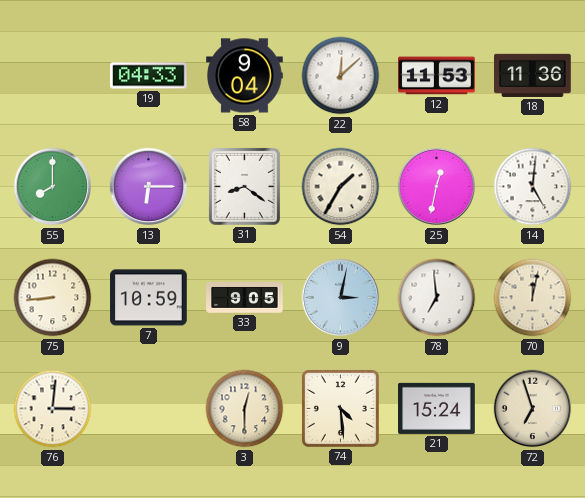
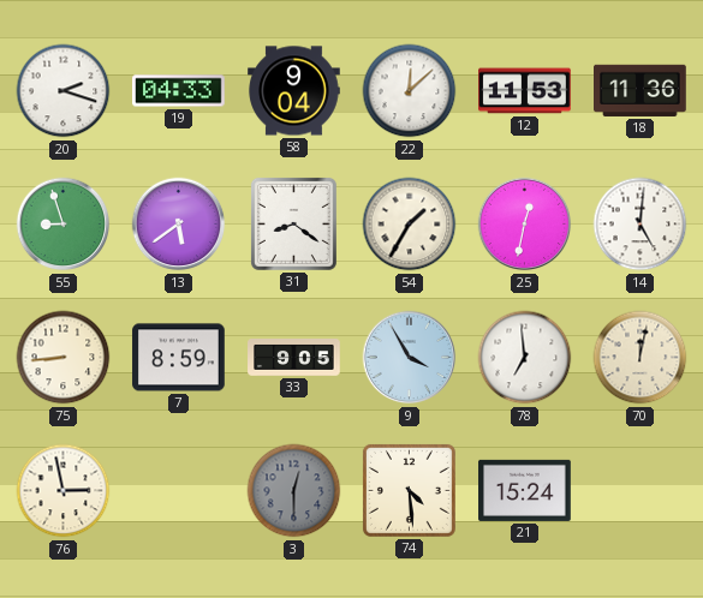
20: none -> 2:18 (64, 91)
55: 8:00 -> 8:57 (64, 225)
13: 6:15 -> 5:39 (179, 225)
7: 10:59 -> 8:59 (179, 358)
9: 3:02 -> 3:55 (410, 358)
76: 3:01 -> 2:58 (64, 491)
3 dial: cream -> grey (294, 491)
72: 6:57 -> none (533, 409)
